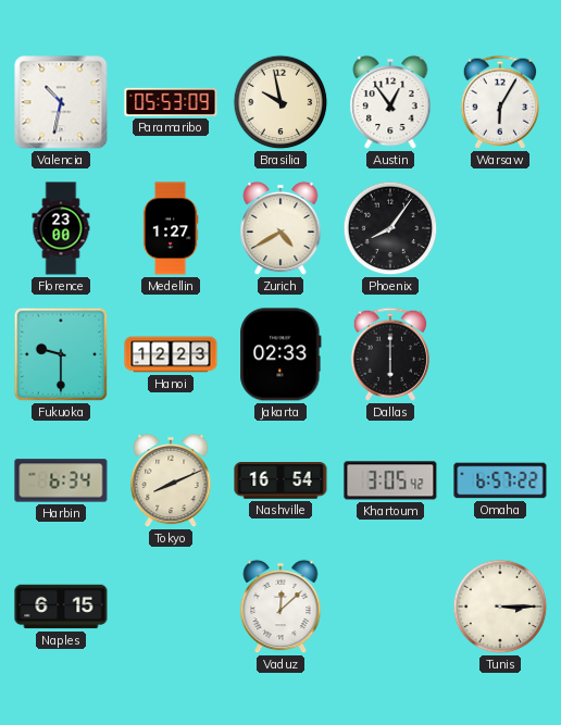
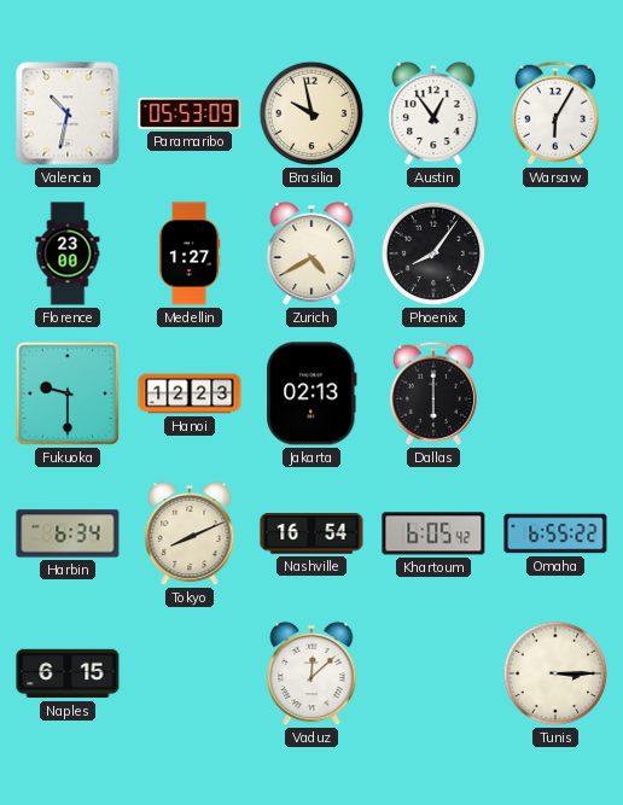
Jakarta: 02:33 -> 02:13 (311, 393)
Khartoum: 3:05 -> 6:05 (433, 533)
Omaha: 6:57 -> 6:55 (555, 533)
